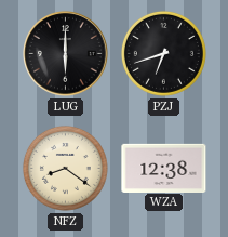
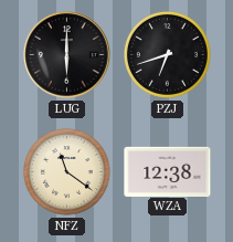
NFZ: 8:21 -> 11:21 (66, 171)
